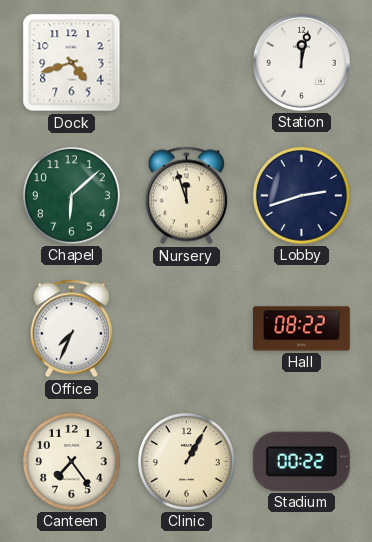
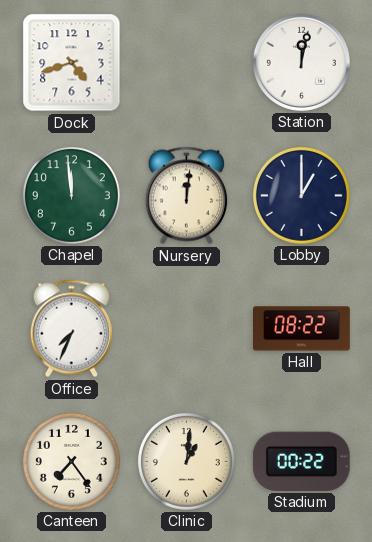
Chapel: 6:08 -> 11:59 (71, 195)
Nursery: 11:57 -> 12:01 (186, 196)
Lobby: 2:42 -> 1:00 (301, 195)
Clinic: 1:05 -> 1:01 (186, 461)
